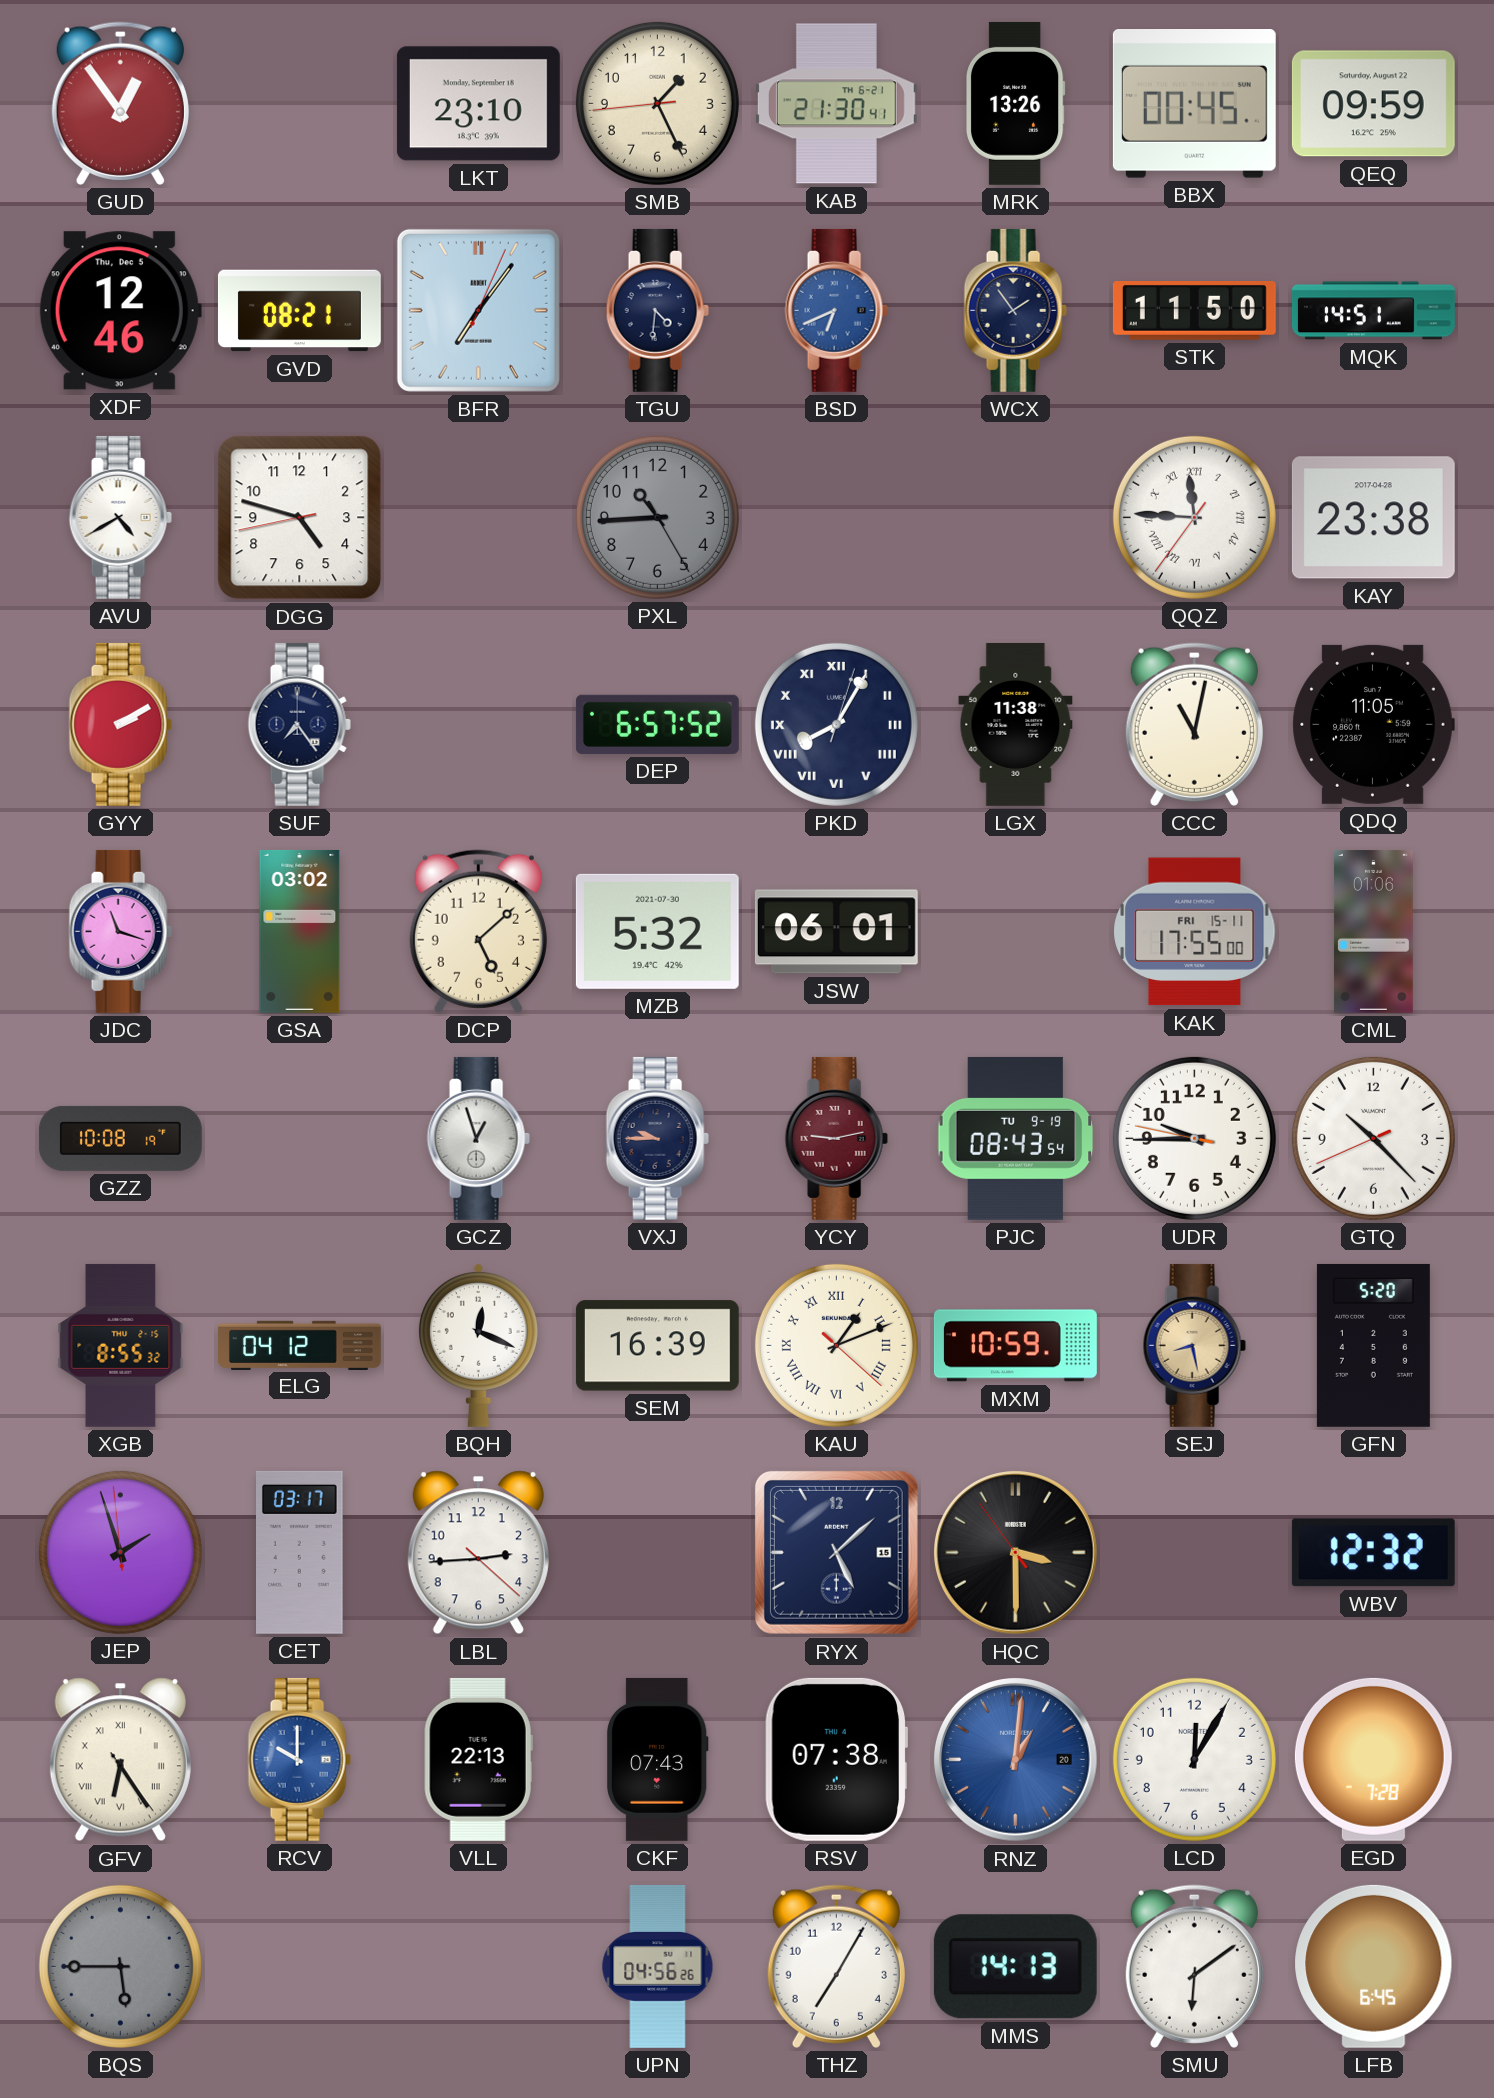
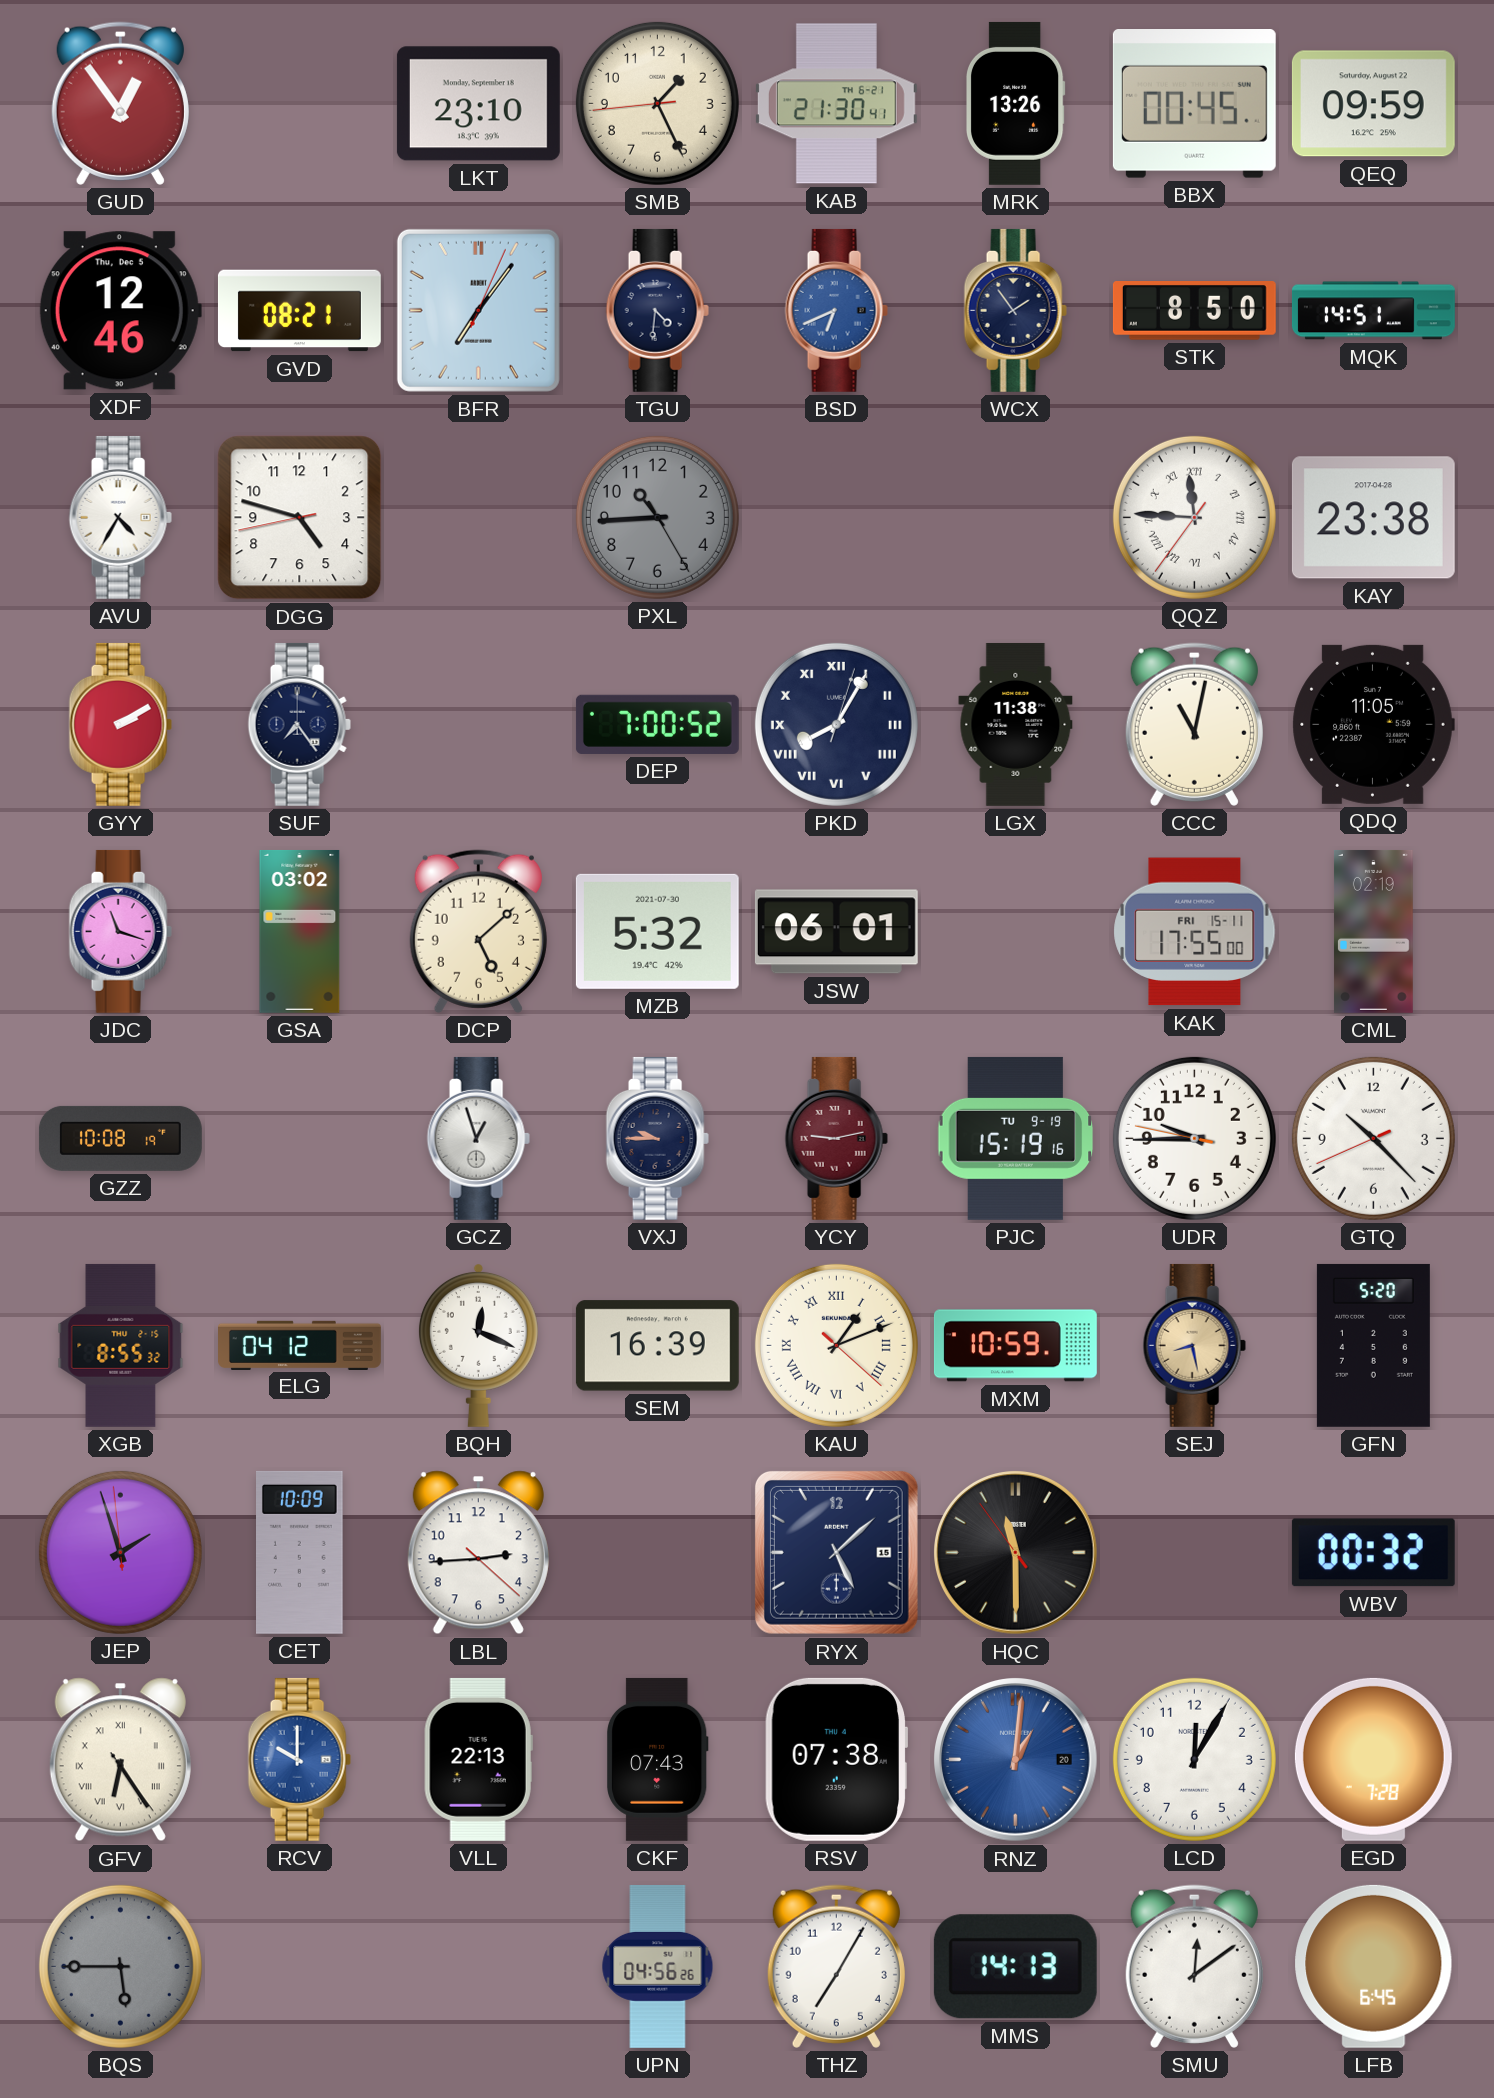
STK: 11:50 -> 8:50 (1194, 311)
AVU: 4:40 -> 4:35 (120, 517)
DEP: 6:57 -> 7:00 (657, 724)
CML: 01:06 -> 02:19 (1373, 931)
PJC: 08:43 -> 15:19 (1016, 1138)
CET: 03:17 -> 10:09 (300, 1552)
HQC: 3:29 -> 11:29 (1016, 1553)
WBV: 12:32 -> 00:32 (1373, 1553)
SMU: 6:09 -> 12:09 (1194, 1966)
